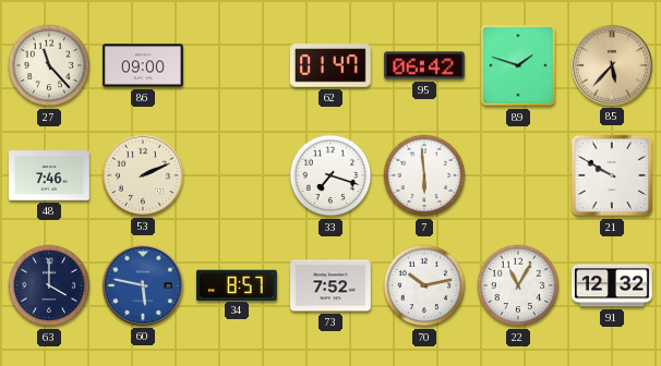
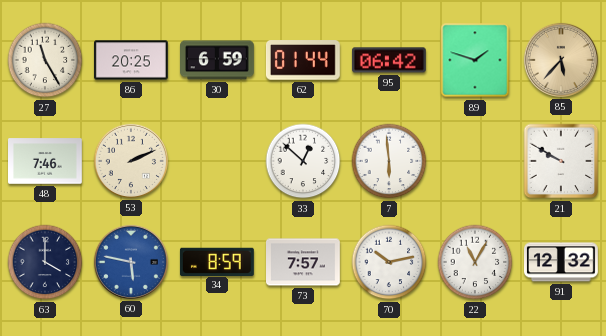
27: 11:23 -> 11:25 (45, 60)
86: 09:00 -> 20:25 (132, 60)
30: none -> 6:59 (218, 60)
62: 01:47 -> 01:44 (303, 60)
33: 7:18 -> 12:52 (303, 161)
34: 8:57 -> 8:59 (217, 261)
73: 7:52 -> 7:57 (304, 262)
